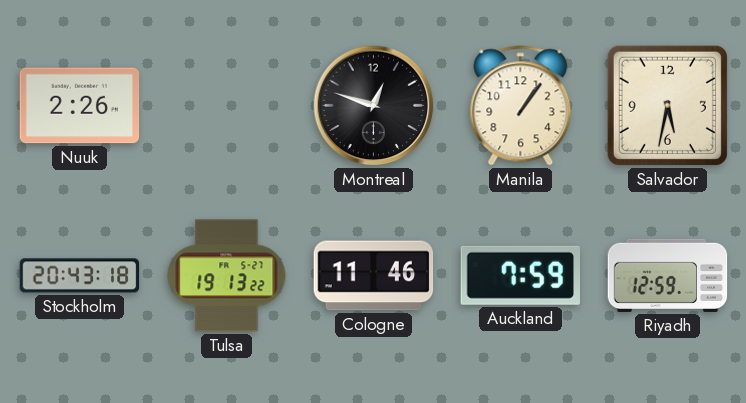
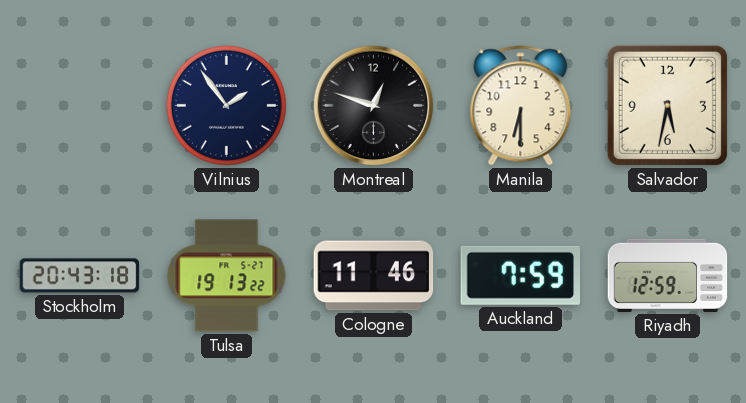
Nuuk: 2:26 -> none (80, 106)
Vilnius: none -> 1:54 (226, 105)
Manila: 1:06 -> 6:30 (521, 106)
